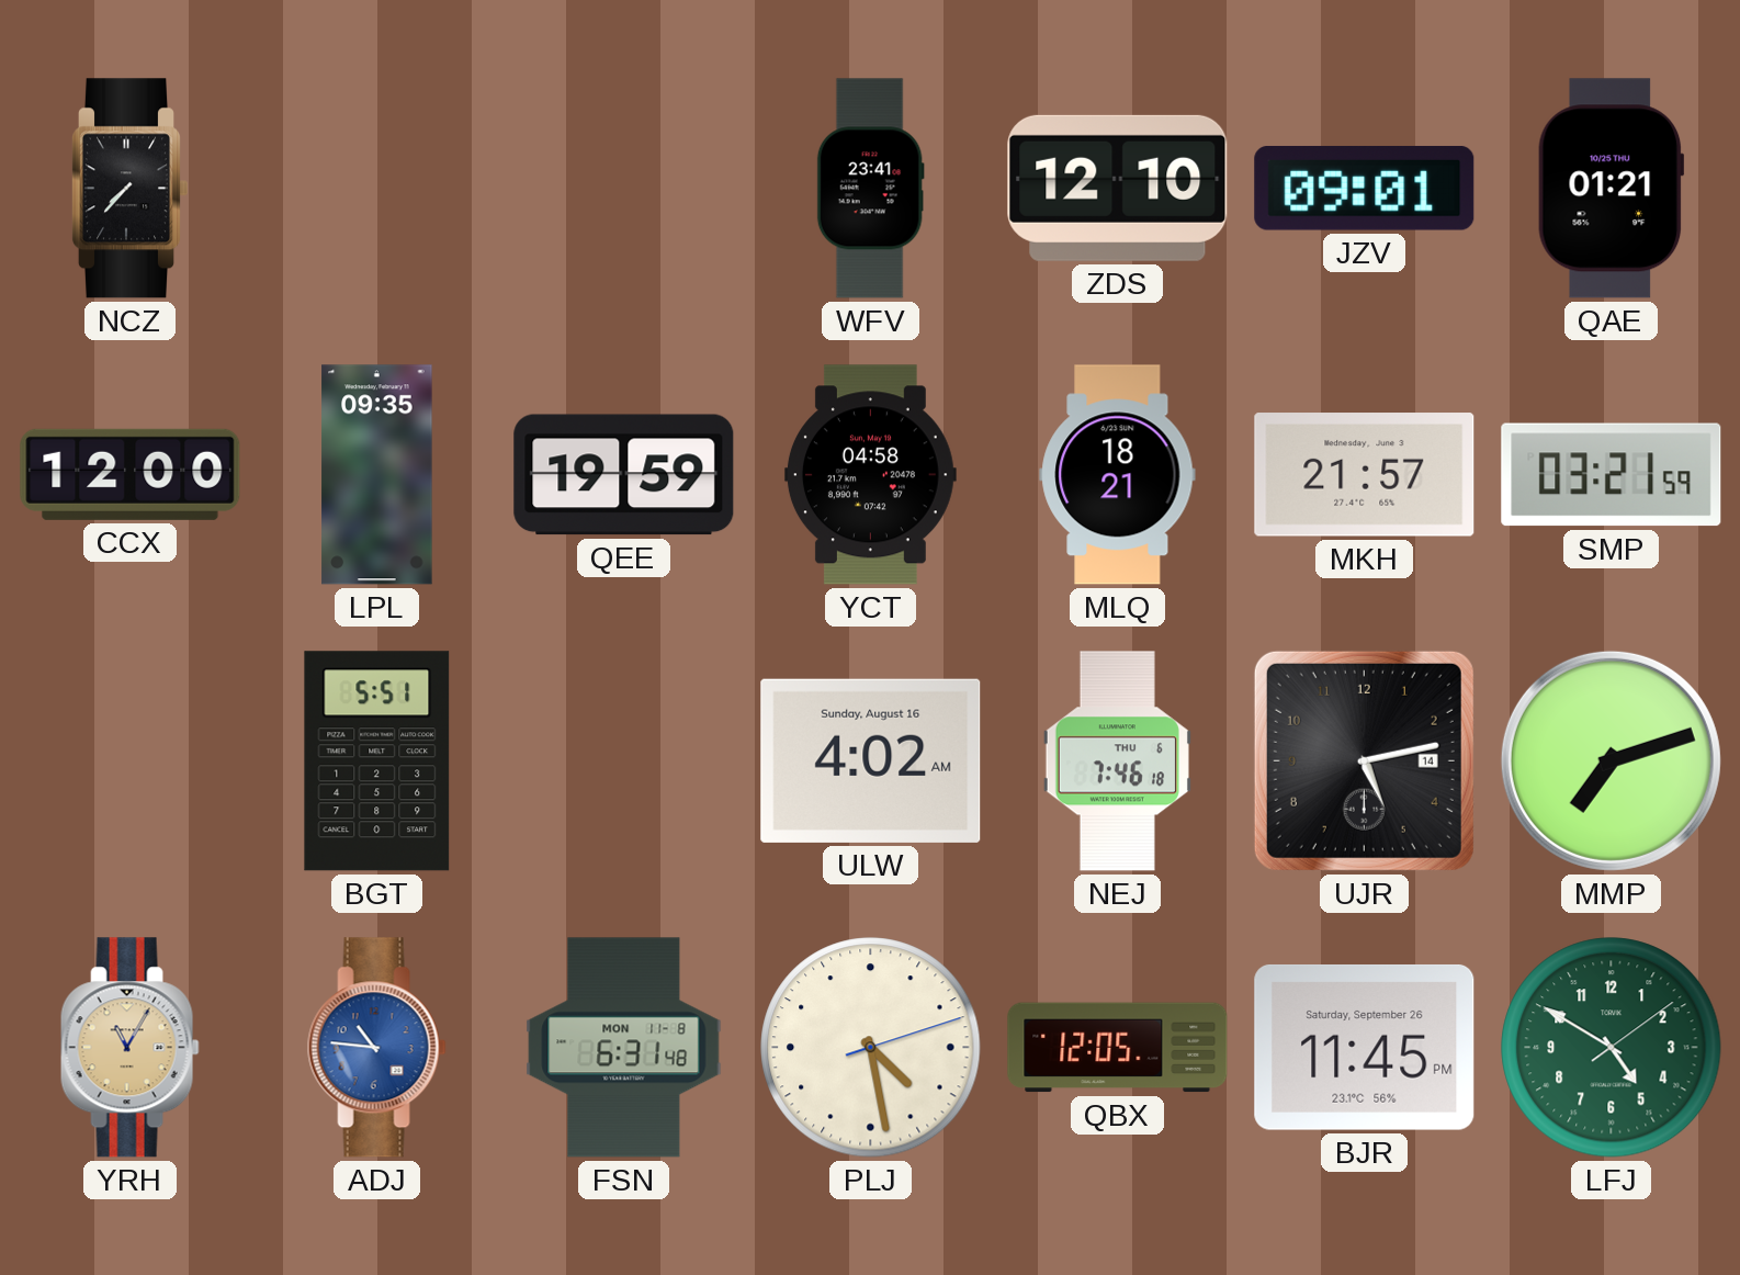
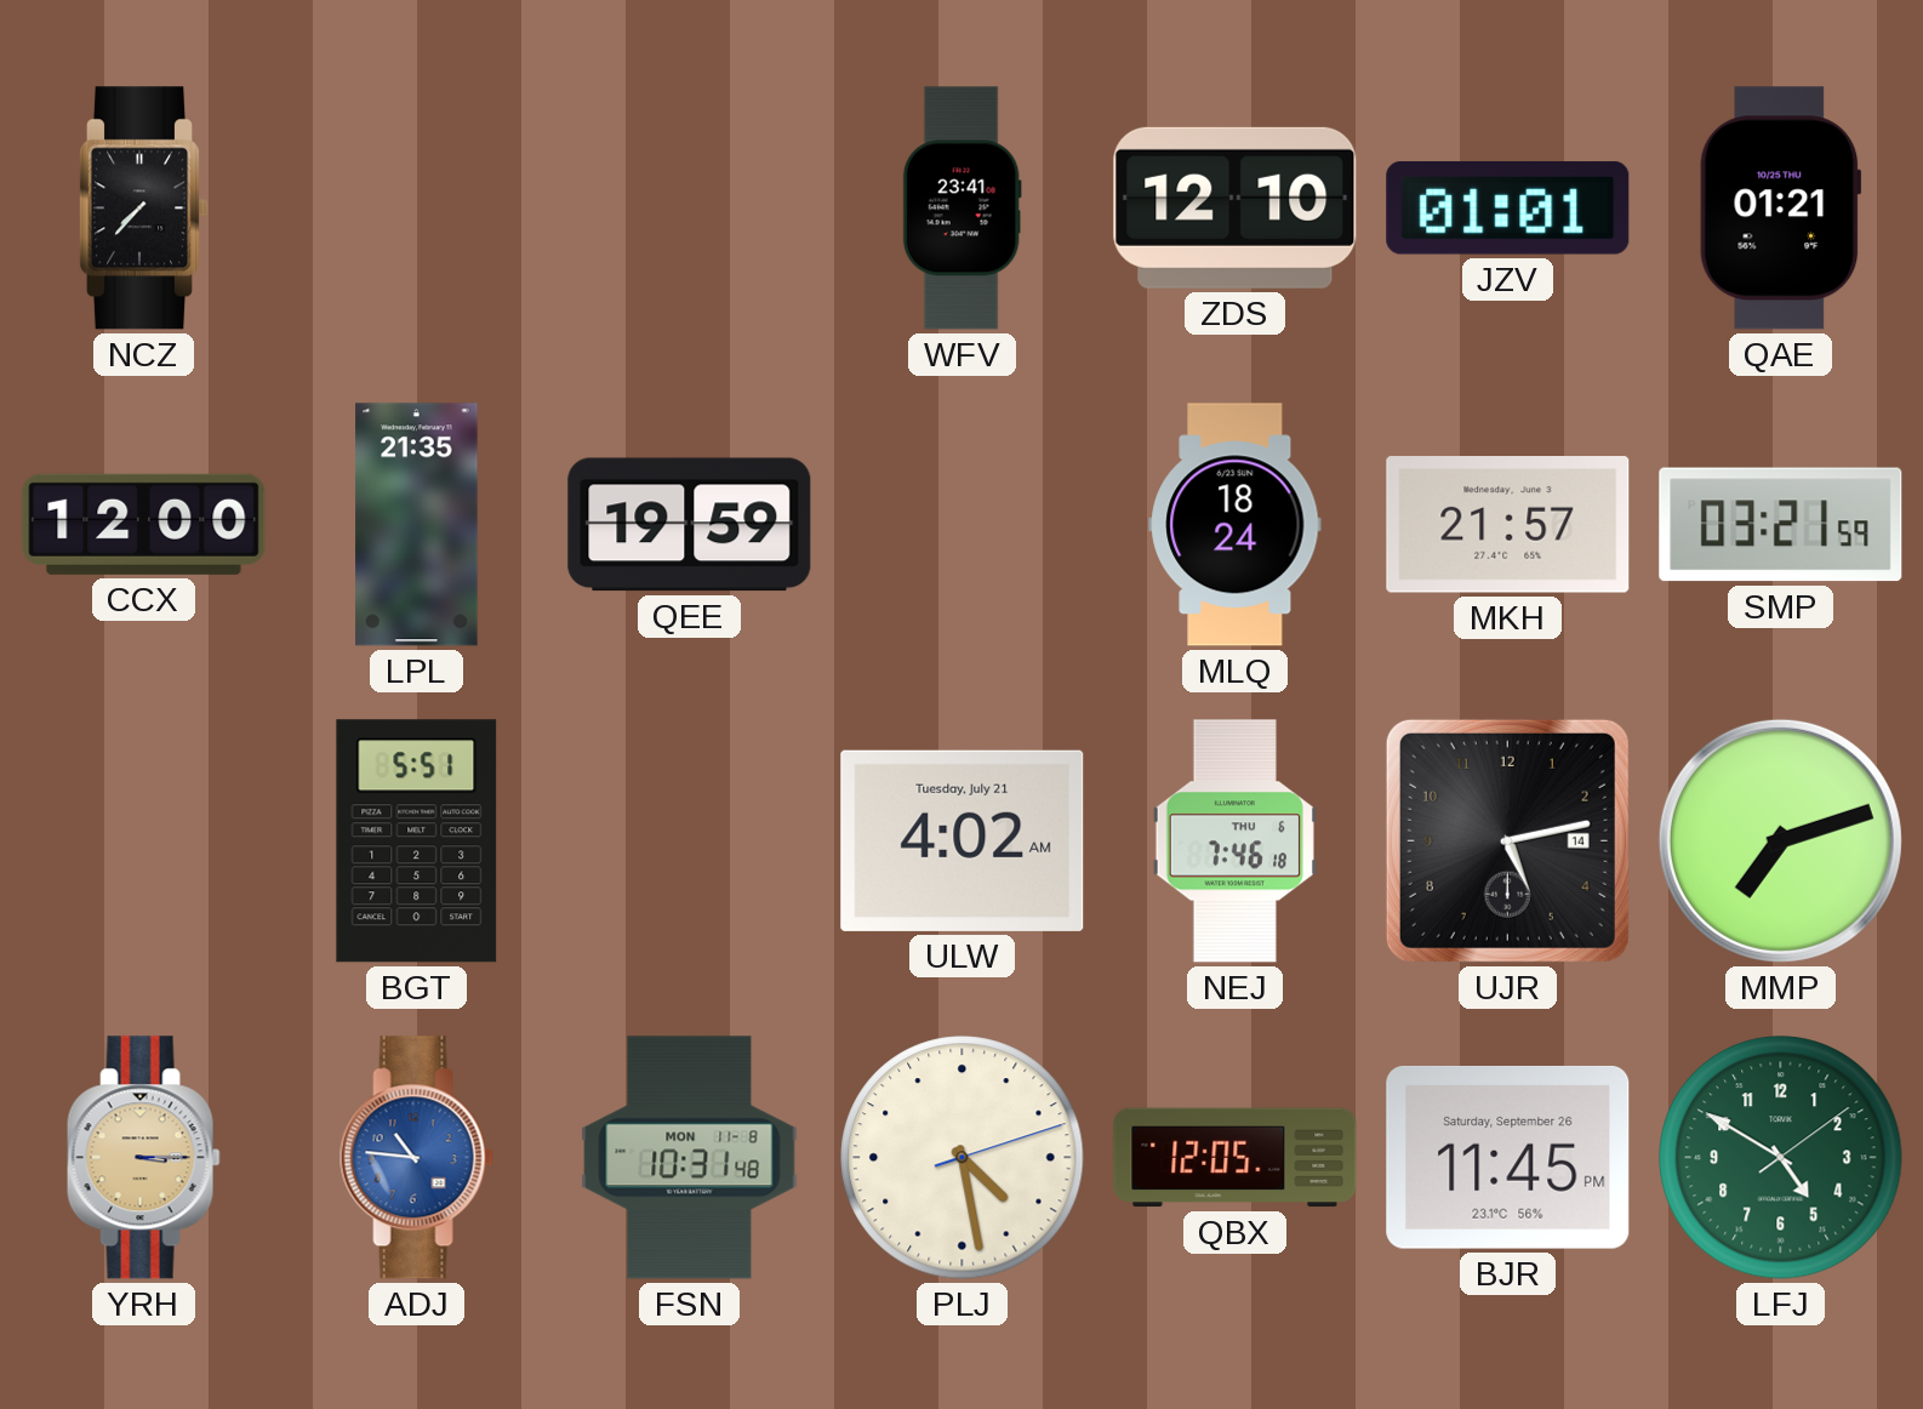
JZV: 09:01 -> 01:01 (1508, 209)
LPL: 09:35 -> 21:35 (417, 525)
YCT: 04:58 -> none (870, 475)
MLQ: 18:21 -> 18:24 (1236, 525)
ULW date: Sunday, August 16 -> Tuesday, July 21 (963, 840)
YRH: 11:05 -> 3:15 (143, 1158)
FSN: 6:31 -> 10:31 (690, 1158)
